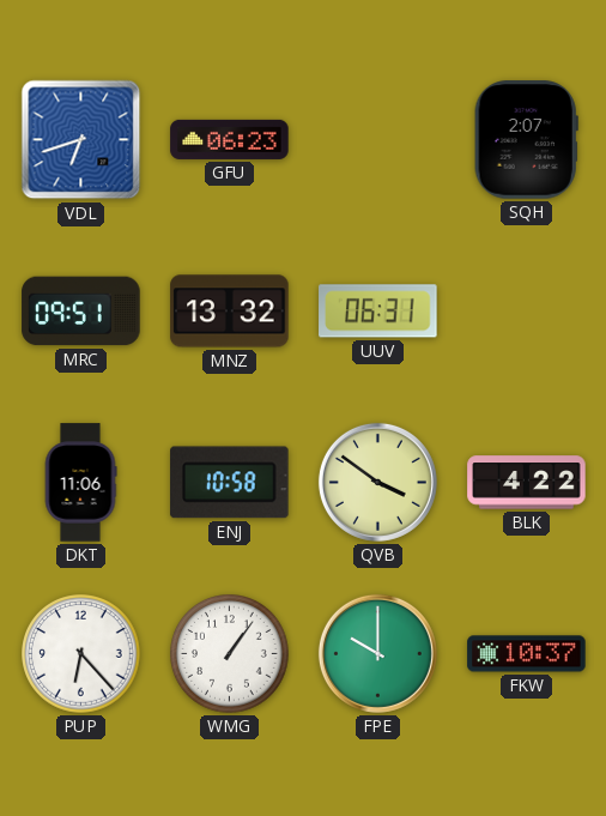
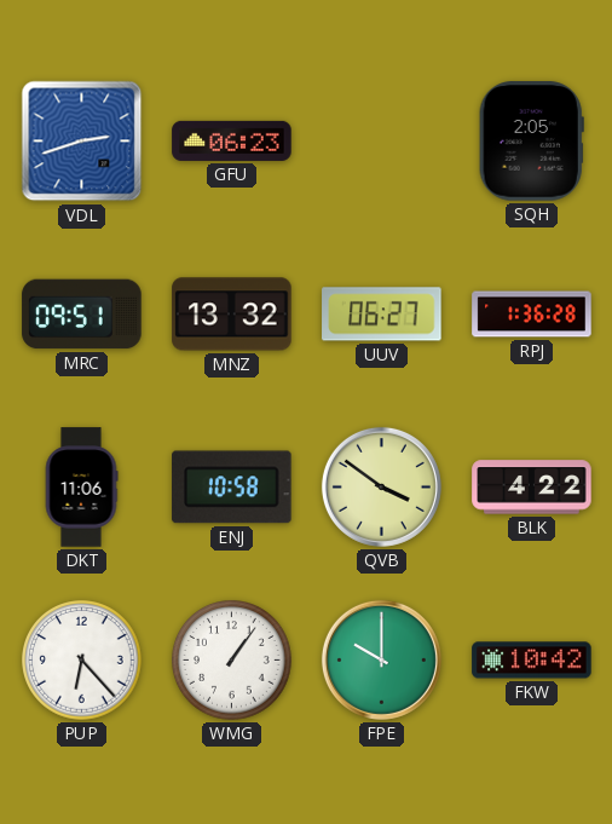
VDL: 6:42 -> 2:42 (82, 142)
SQH: 2:07 -> 2:05 (531, 142)
UUV: 06:31 -> 06:27 (382, 315)
RPJ: none -> 1:36 (532, 315)
FKW: 10:37 -> 10:42 (532, 661)
